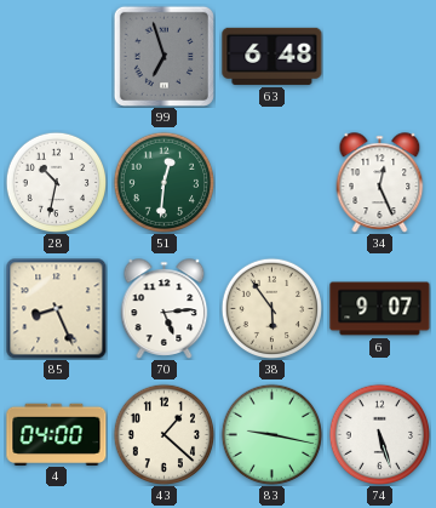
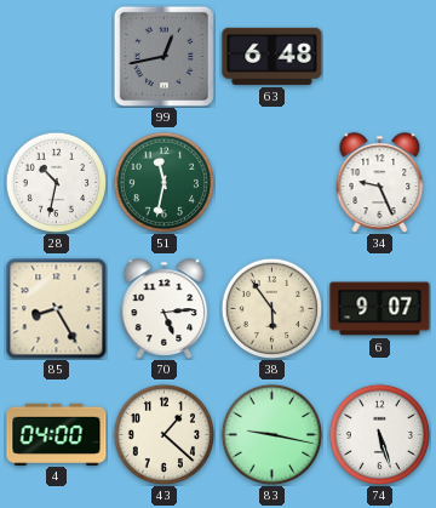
99: 6:57 -> 12:43 (163, 56)
51: 12:31 -> 11:32 (163, 182)
34: 12:26 -> 9:26 (380, 183)
85: 8:26 -> 8:25 (56, 308)
